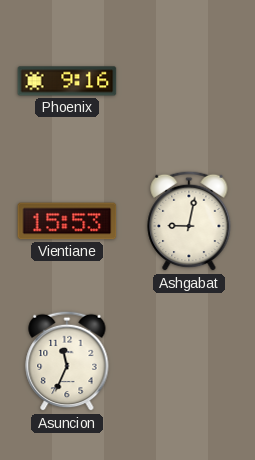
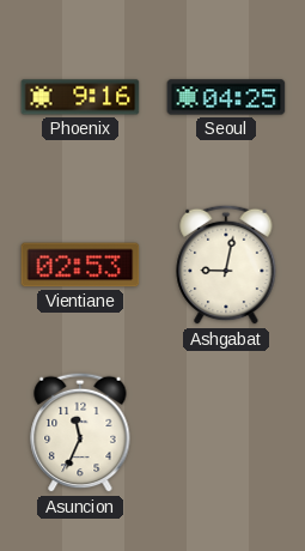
Seoul: none -> 04:25 (226, 97)
Vientiane: 15:53 -> 02:53 (80, 265)
